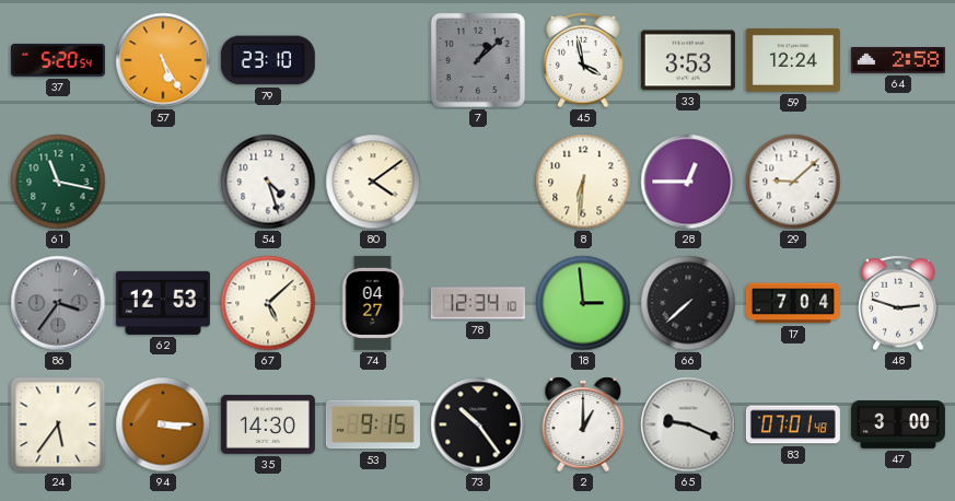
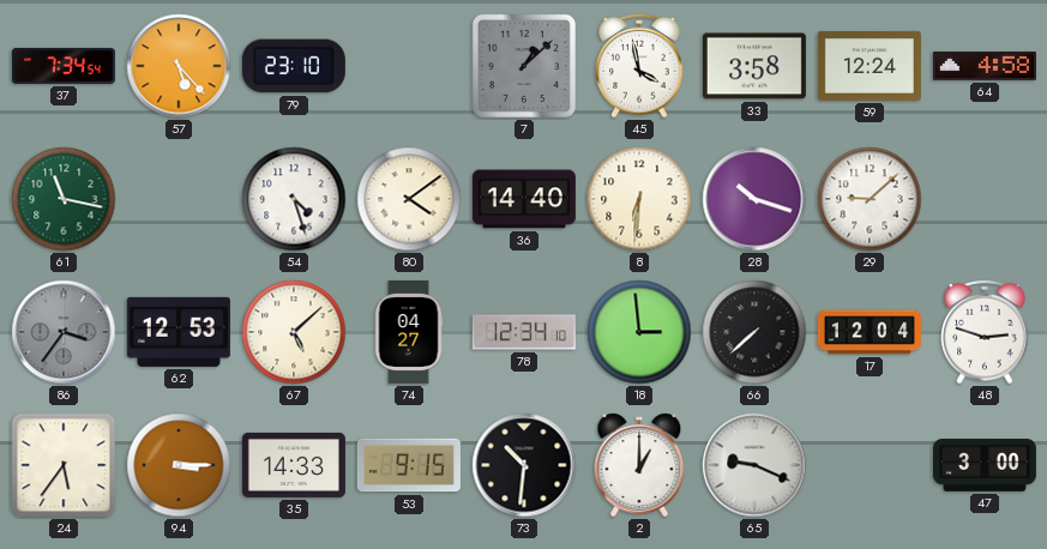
37: 5:20 -> 7:34 (64, 66)
57: 5:25 -> 5:23 (179, 66)
33: 3:53 -> 3:58 (754, 66)
64: 2:58 -> 4:58 (985, 66)
36: none -> 14:40 (524, 199)
28: 12:45 -> 10:18 (754, 199)
17: 7:04 -> 12:04 (870, 332)
35: 14:30 -> 14:33 (294, 465)
73: 10:24 -> 10:31 (524, 465)
83: 07:01 -> none (793, 424)
